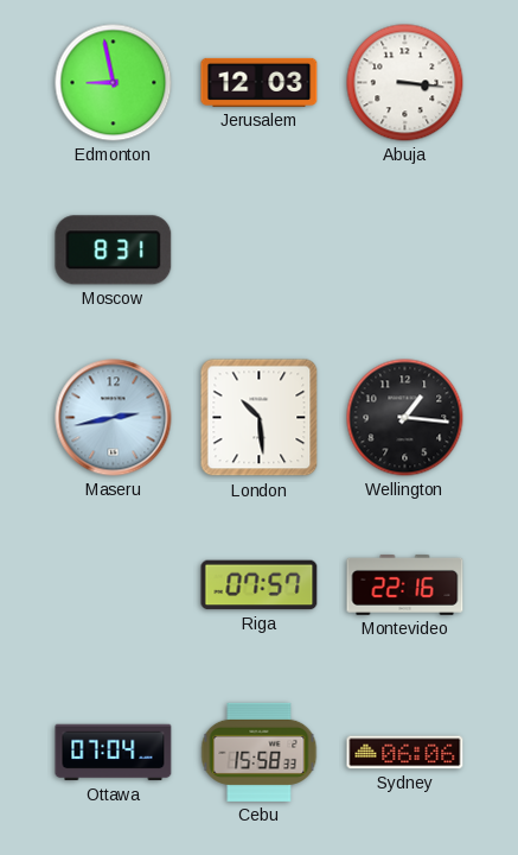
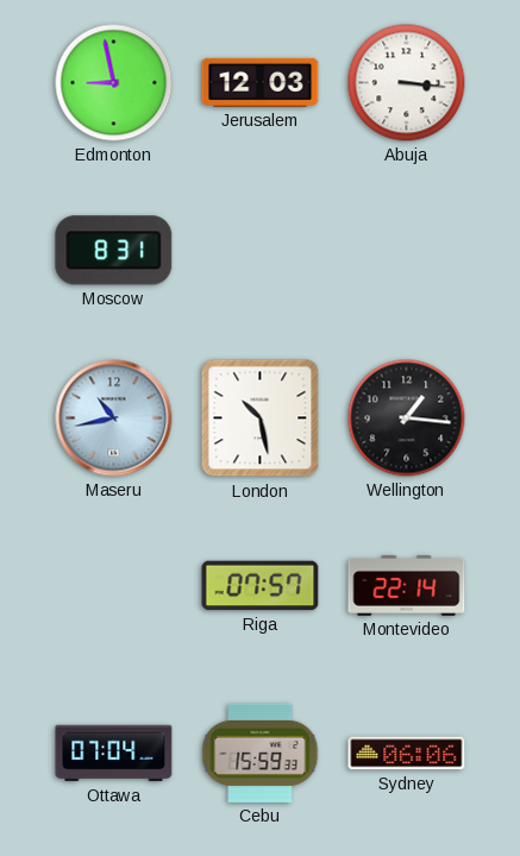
Maseru: 2:43 -> 10:43 (114, 418)
London: 10:29 -> 10:28 (261, 418)
Montevideo: 22:16 -> 22:14 (407, 586)
Cebu: 15:58 -> 15:59 (261, 753)
